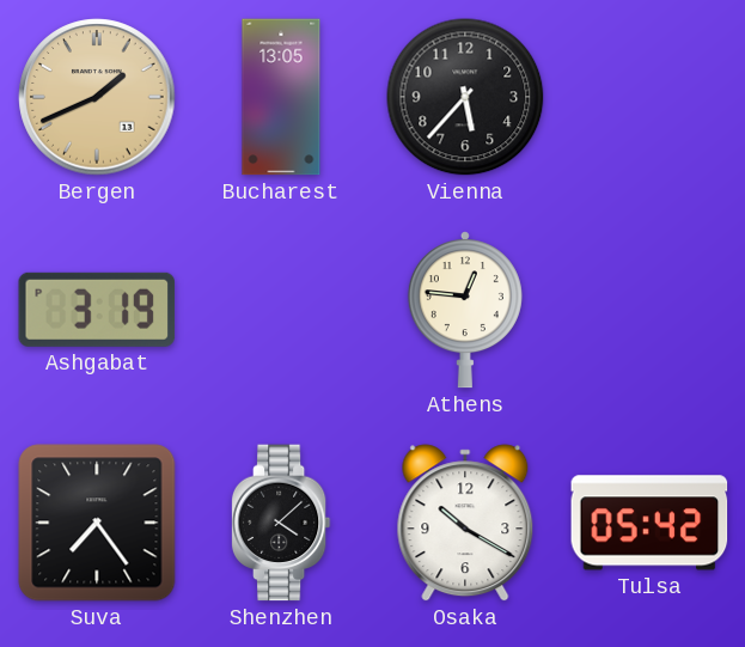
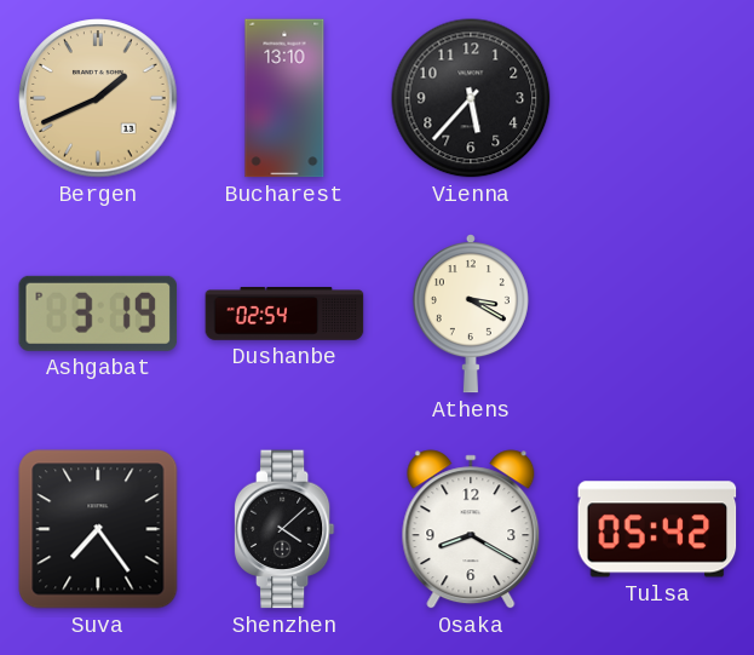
Bucharest: 13:05 -> 13:10 (284, 98)
Dushanbe: none -> 02:54 (284, 315)
Athens: 12:46 -> 3:20 (471, 314)
Osaka: 10:20 -> 8:20 (471, 529)
